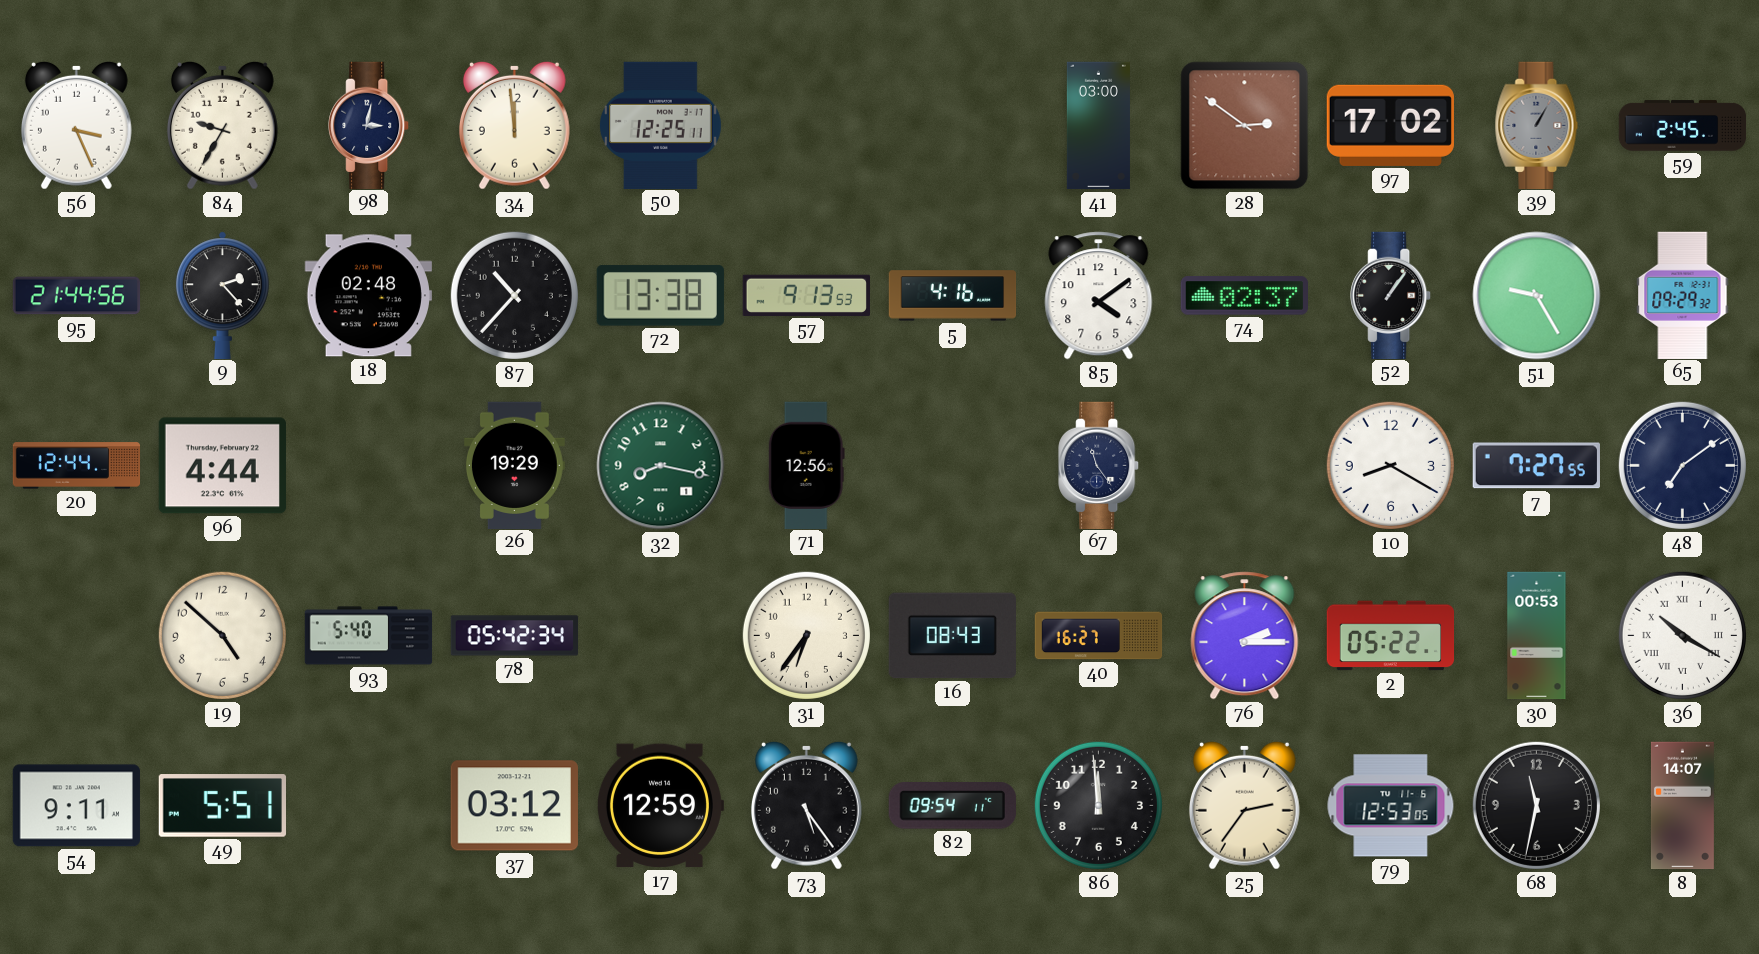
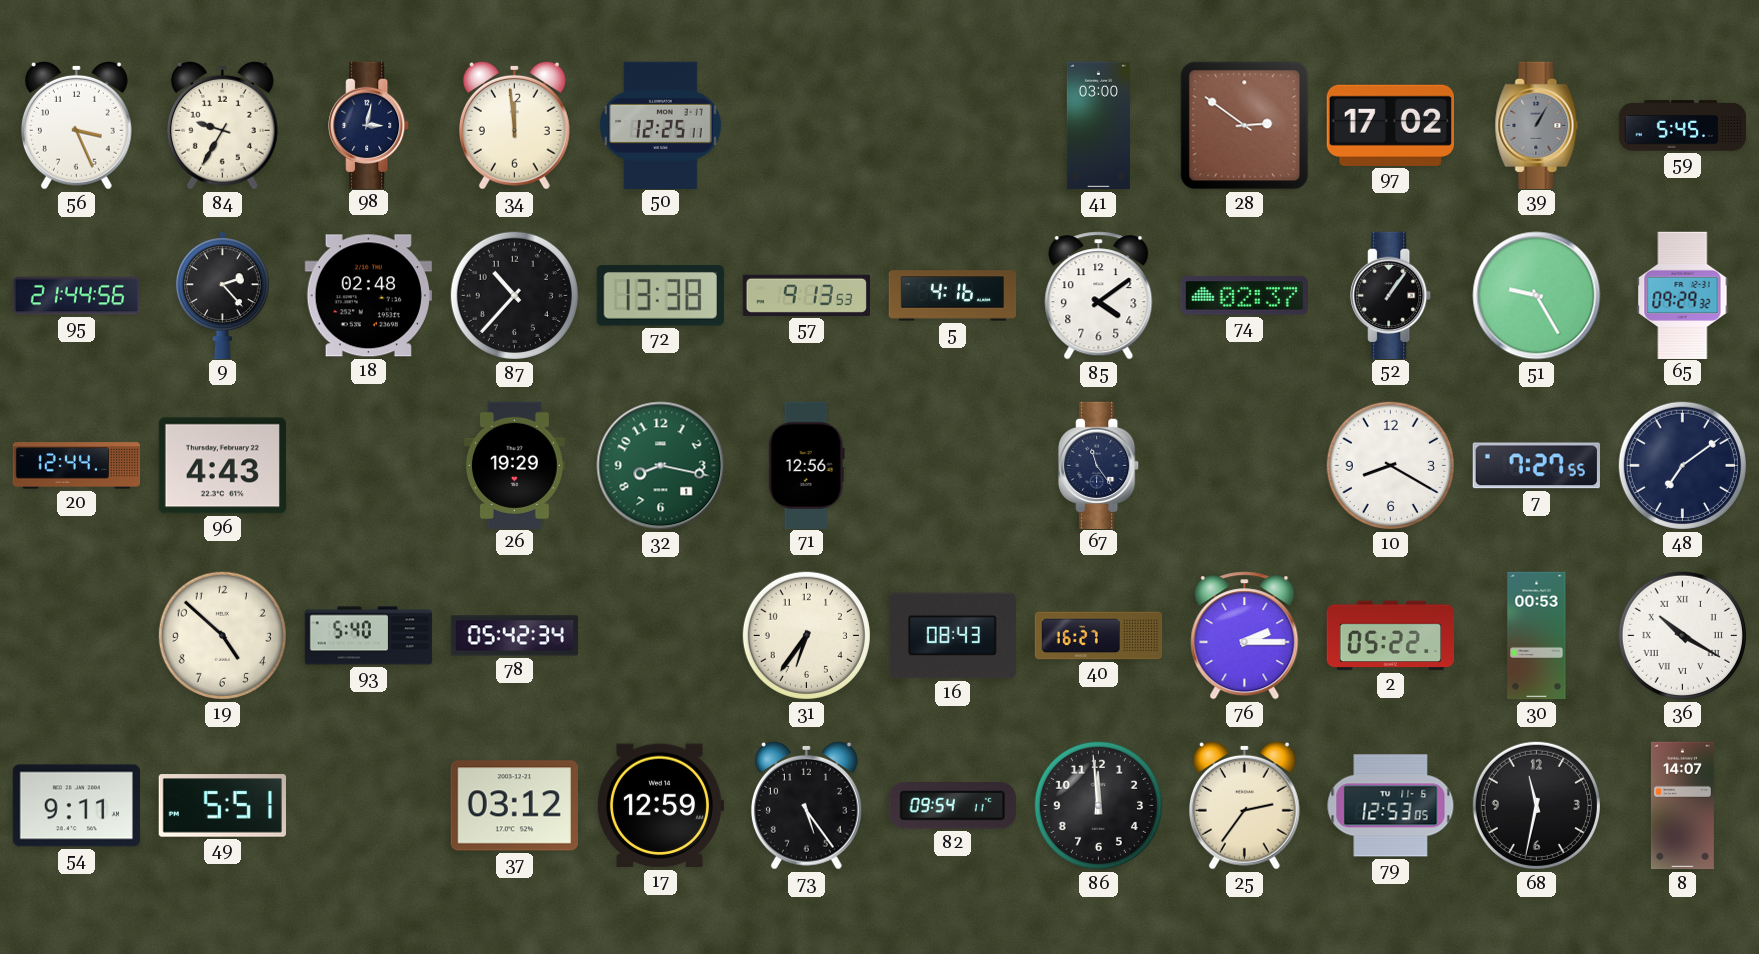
59: 2:45 -> 5:45 (1683, 126)
96: 4:44 -> 4:43 (222, 466)
